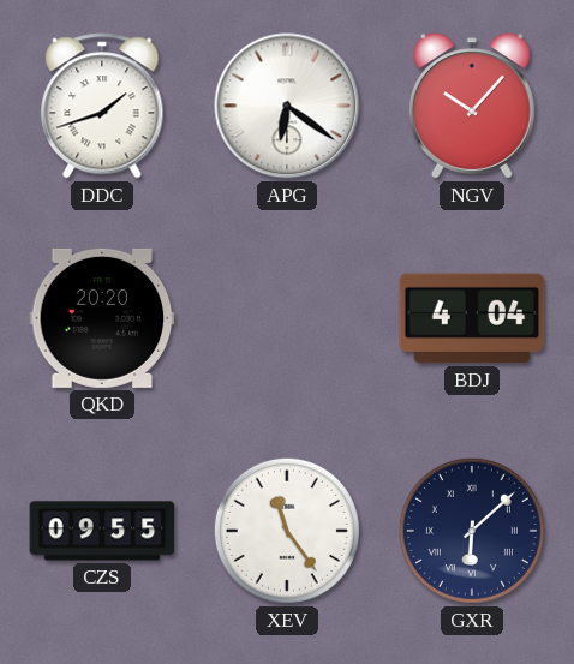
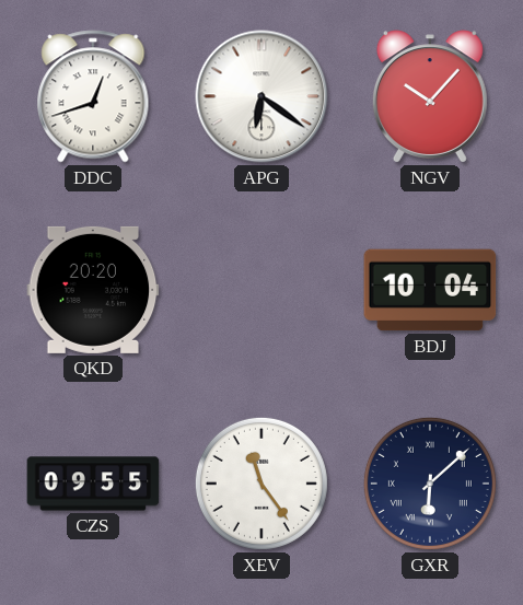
DDC: 1:42 -> 12:42 (93, 96)
BDJ: 4:04 -> 10:04 (430, 290)
